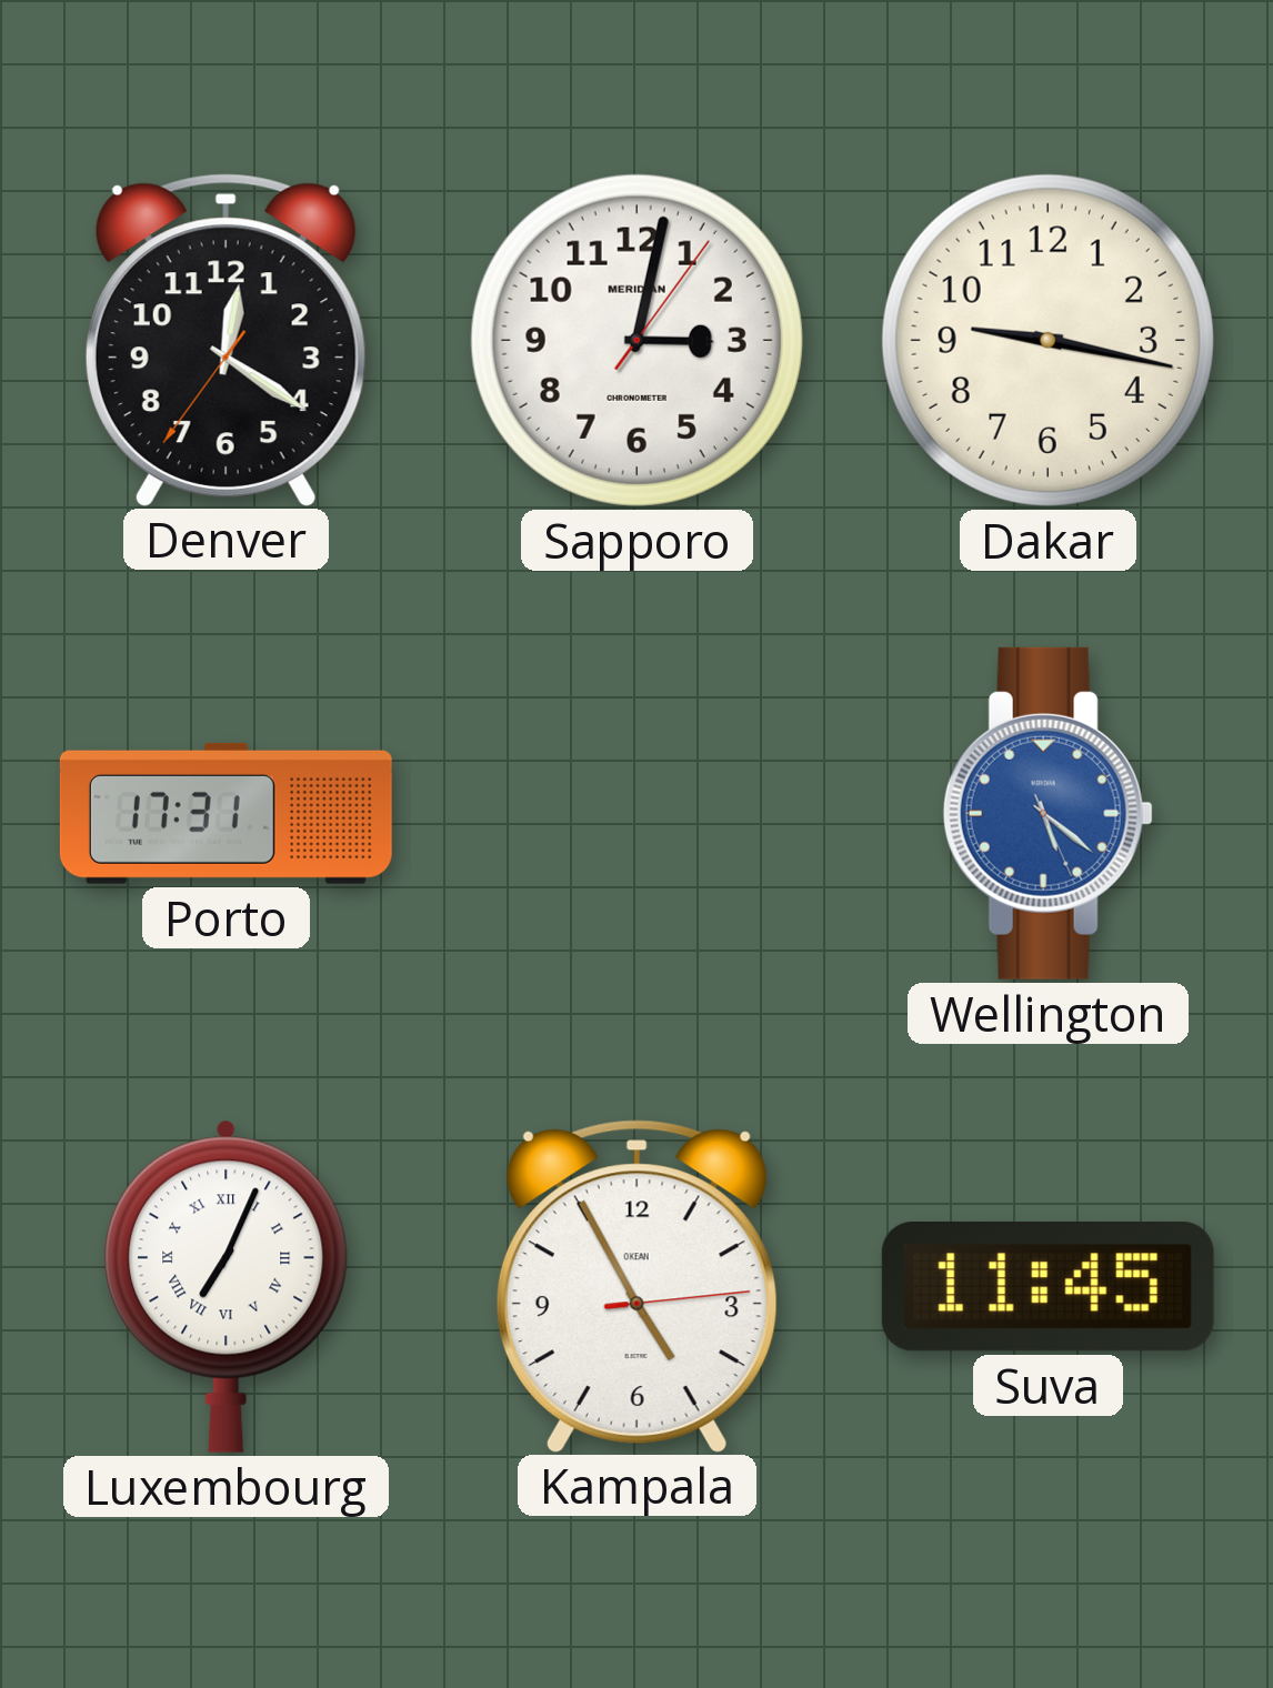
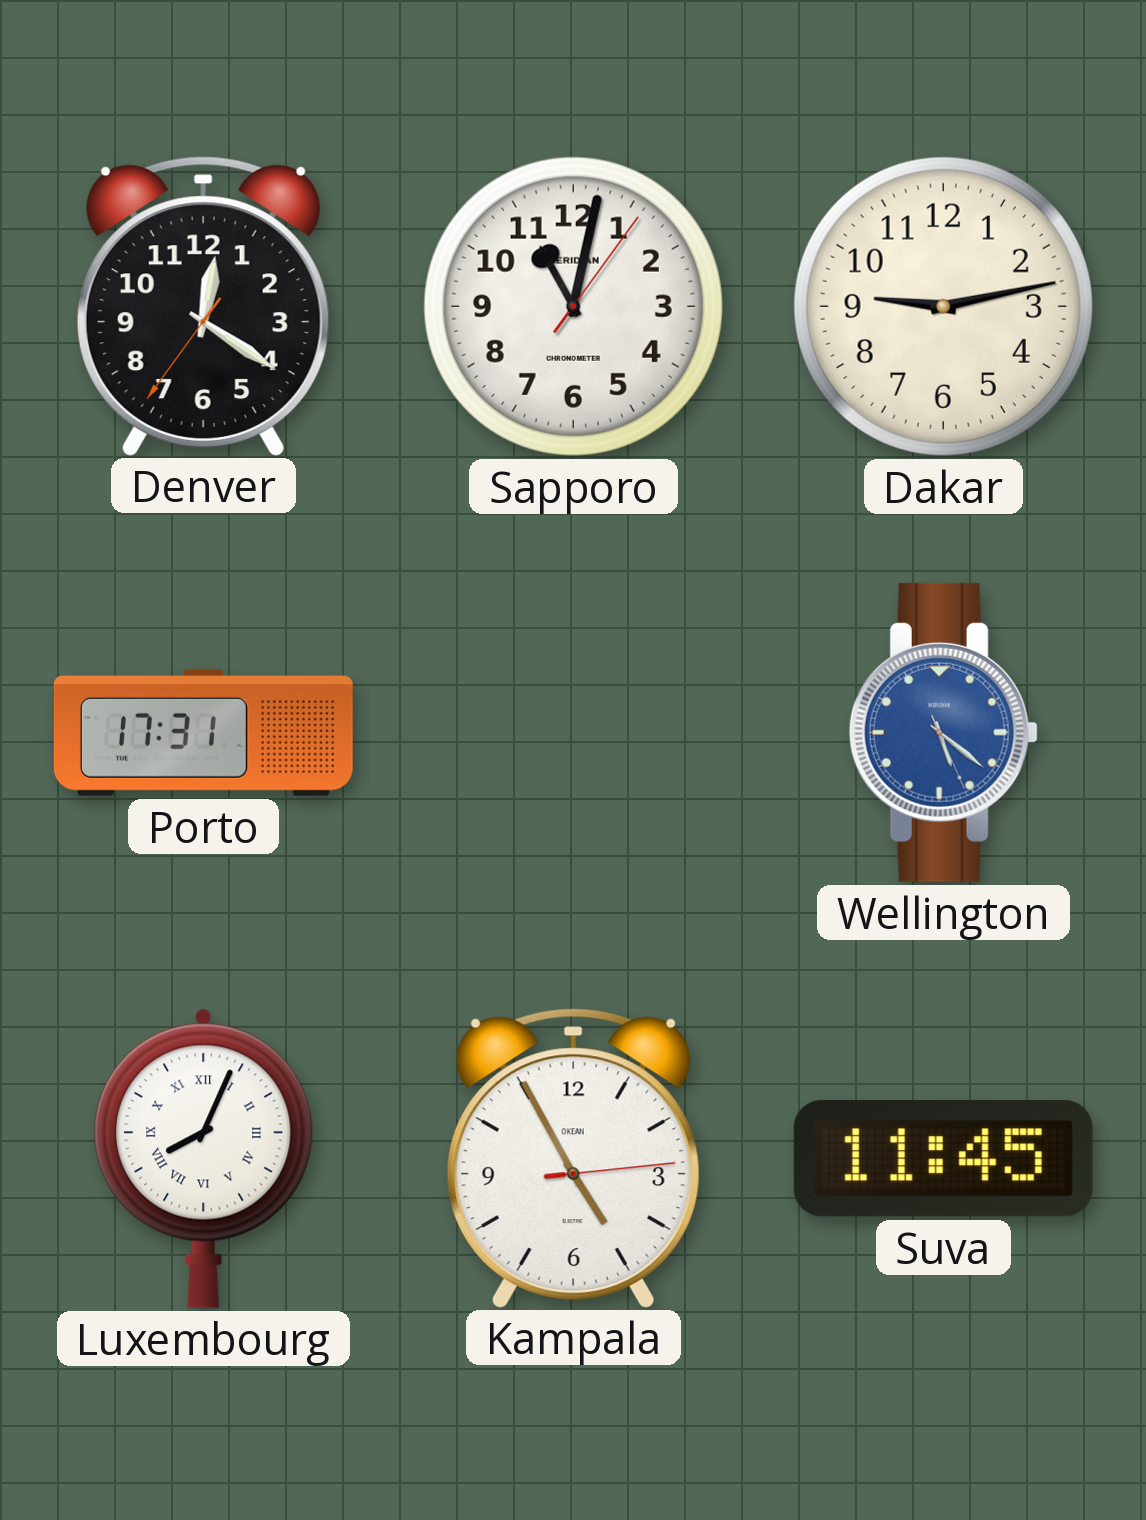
Sapporo: 3:02 -> 11:02 (573, 306)
Dakar: 9:17 -> 9:13 (943, 306)
Luxembourg: 7:04 -> 8:04 (204, 1158)
